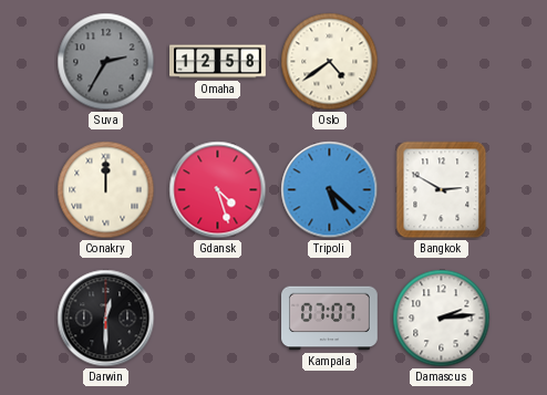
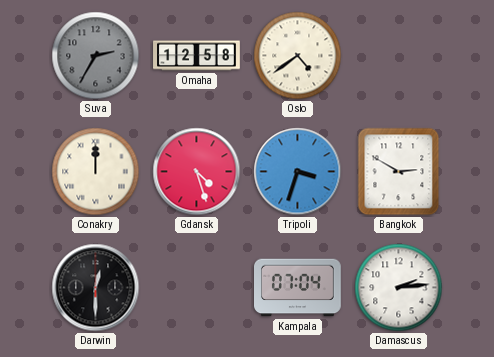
Tripoli: 5:22 -> 3:33 (298, 172)
Kampala: 07:07 -> 07:04 (298, 288)
